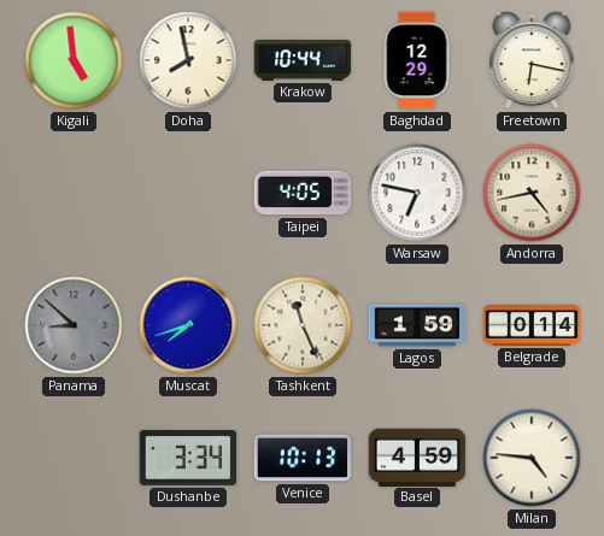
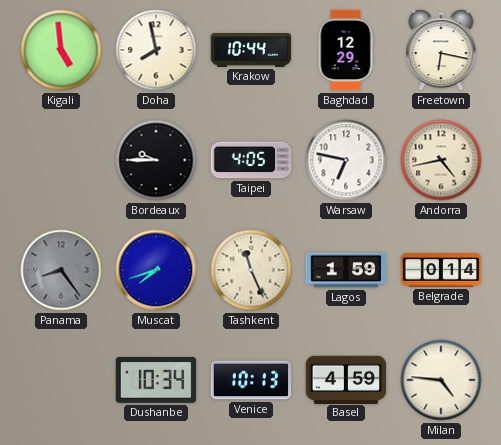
Bordeaux: none -> 9:45 (156, 160)
Panama: 8:52 -> 8:24 (61, 270)
Dushanbe: 3:34 -> 10:34 (156, 381)
